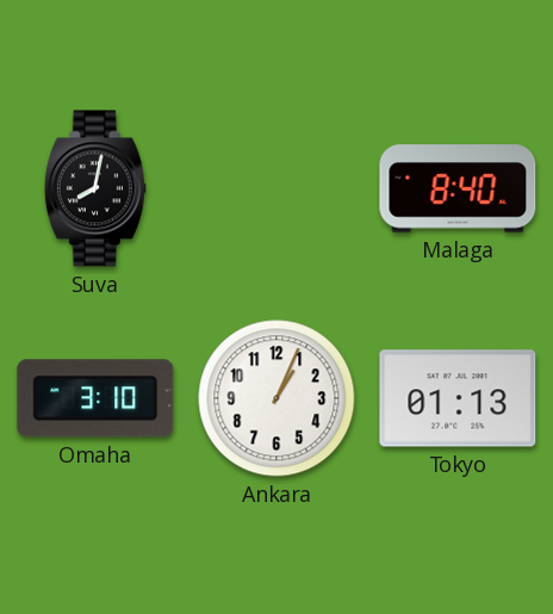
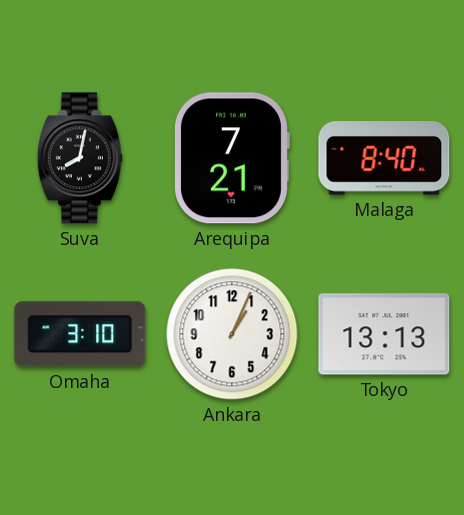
Arequipa: none -> 7:21 (231, 158)
Tokyo: 01:13 -> 13:13 (384, 334)
